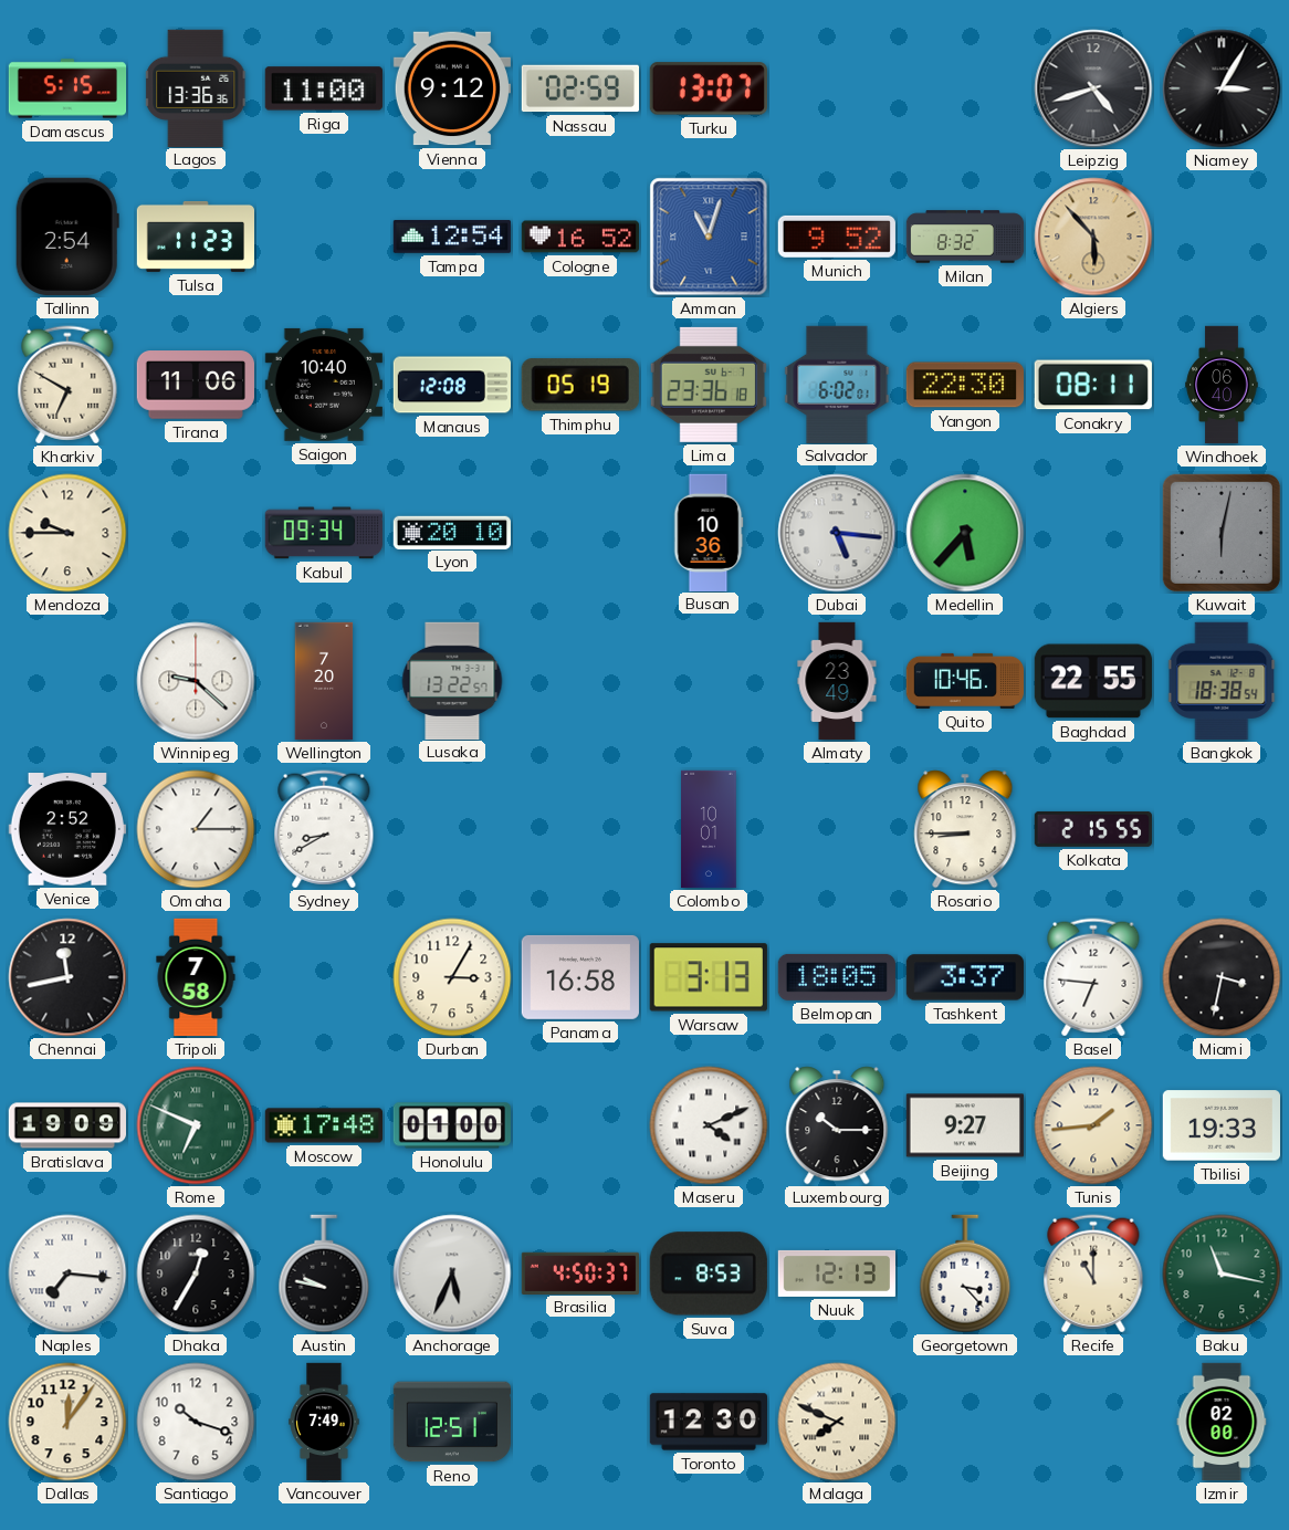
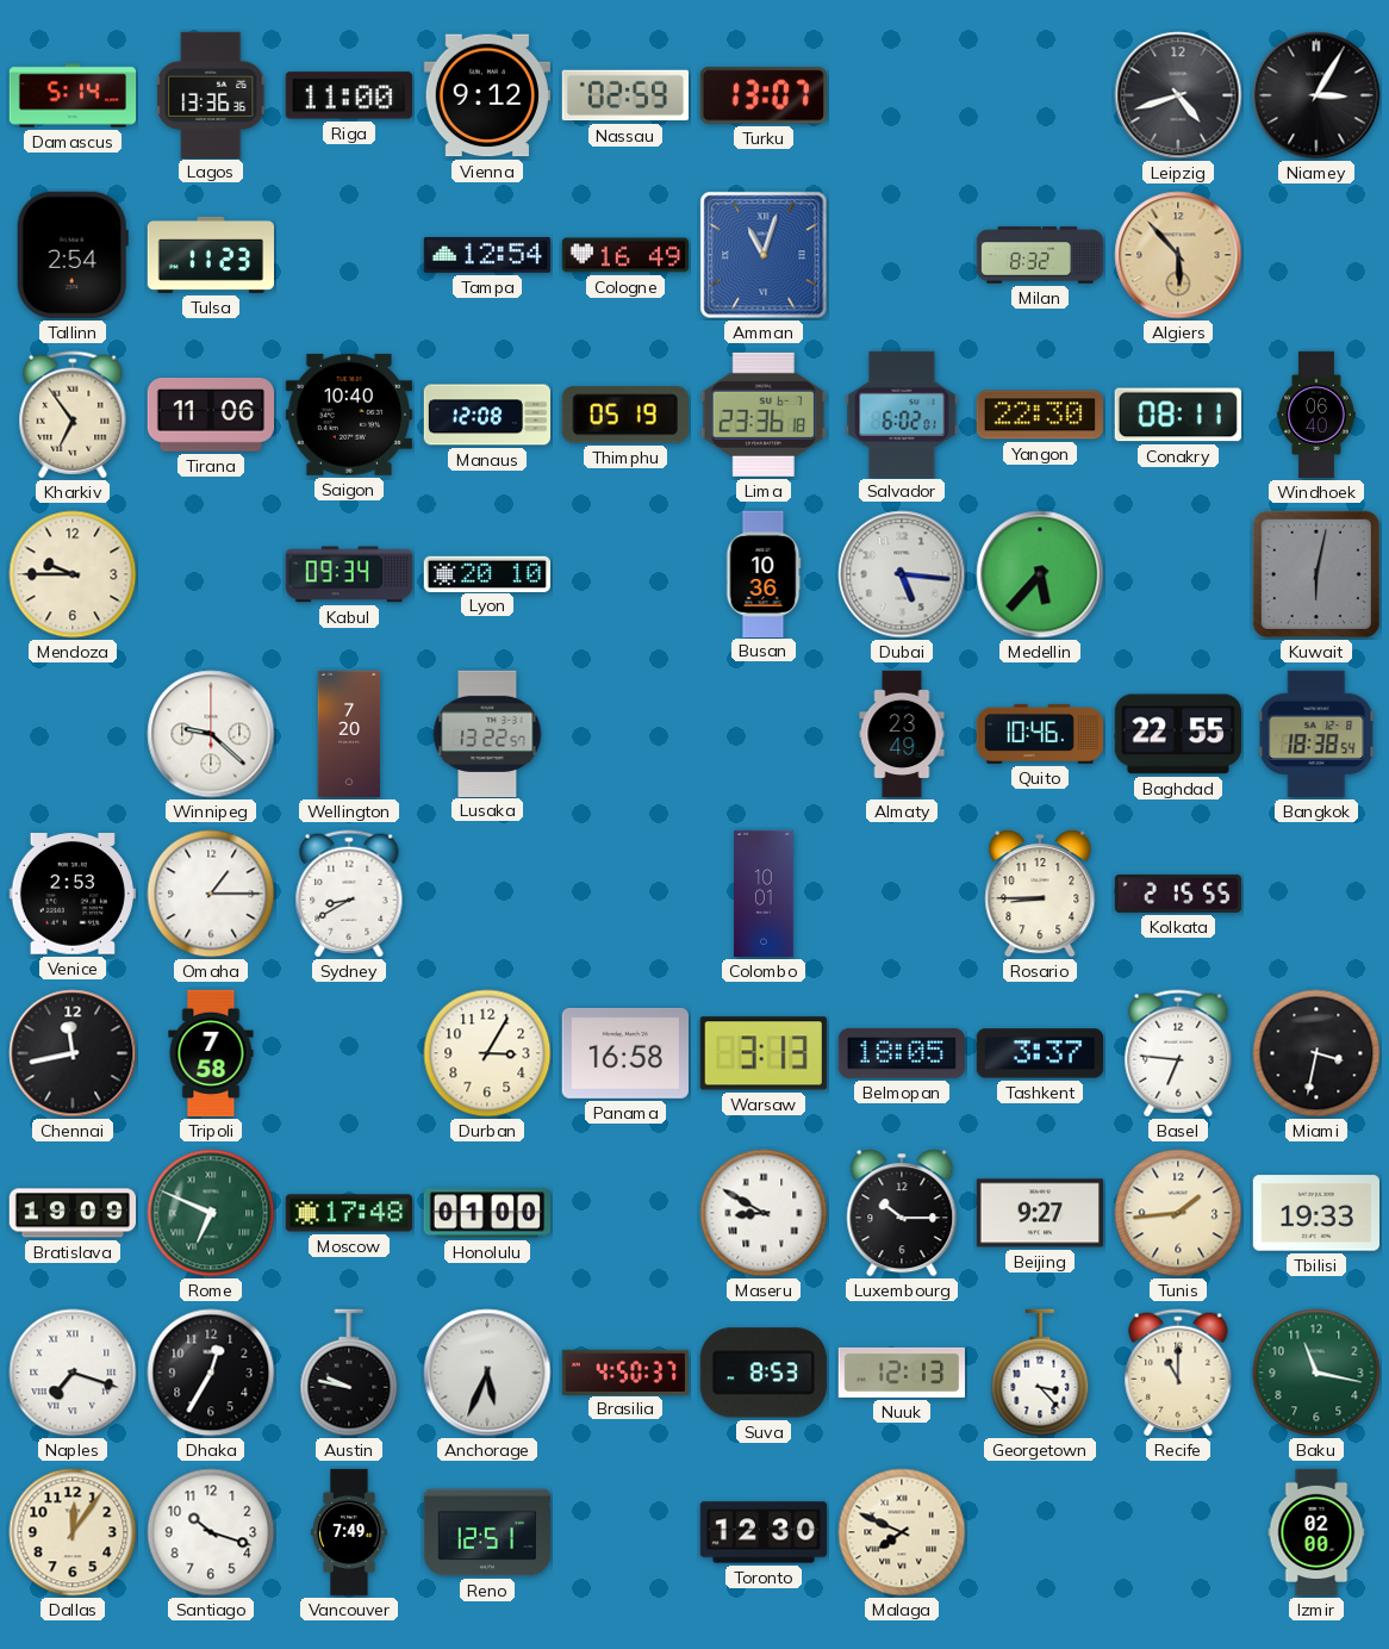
Damascus: 5:15 -> 5:14 (73, 95)
Cologne: 16:52 -> 16:49 (624, 255)
Munich: 9:52 -> none (837, 237)
Kharkiv: 6:50 -> 6:54 (73, 415)
Venice: 2:52 -> 2:53 (73, 895)
Maseru: 4:11 -> 8:50 (764, 1213)
Naples: 7:16 -> 7:18 (73, 1373)
